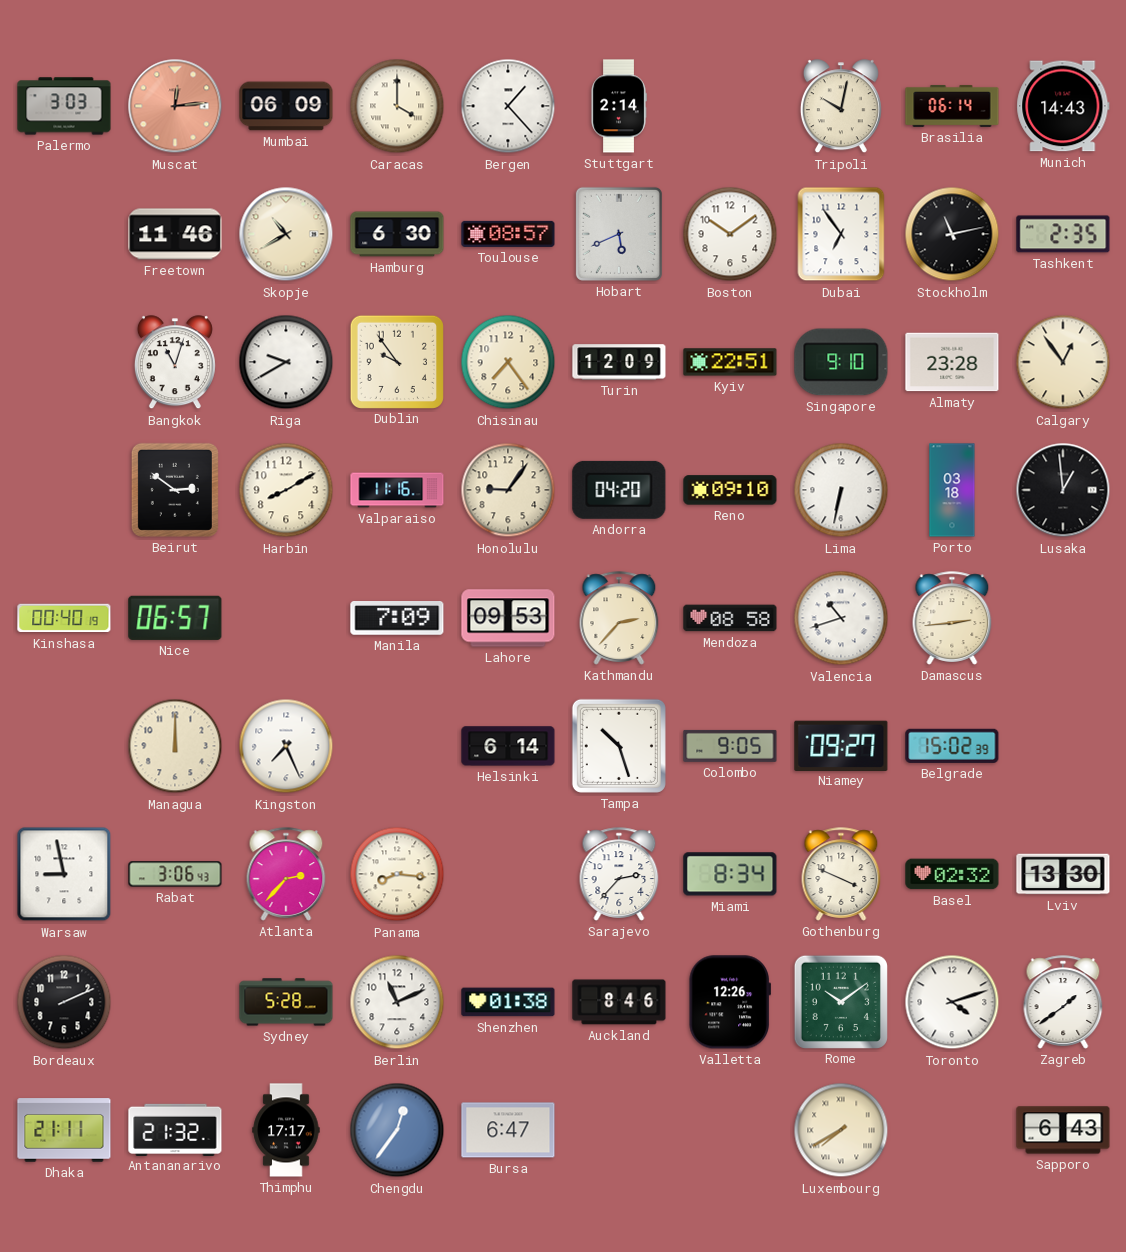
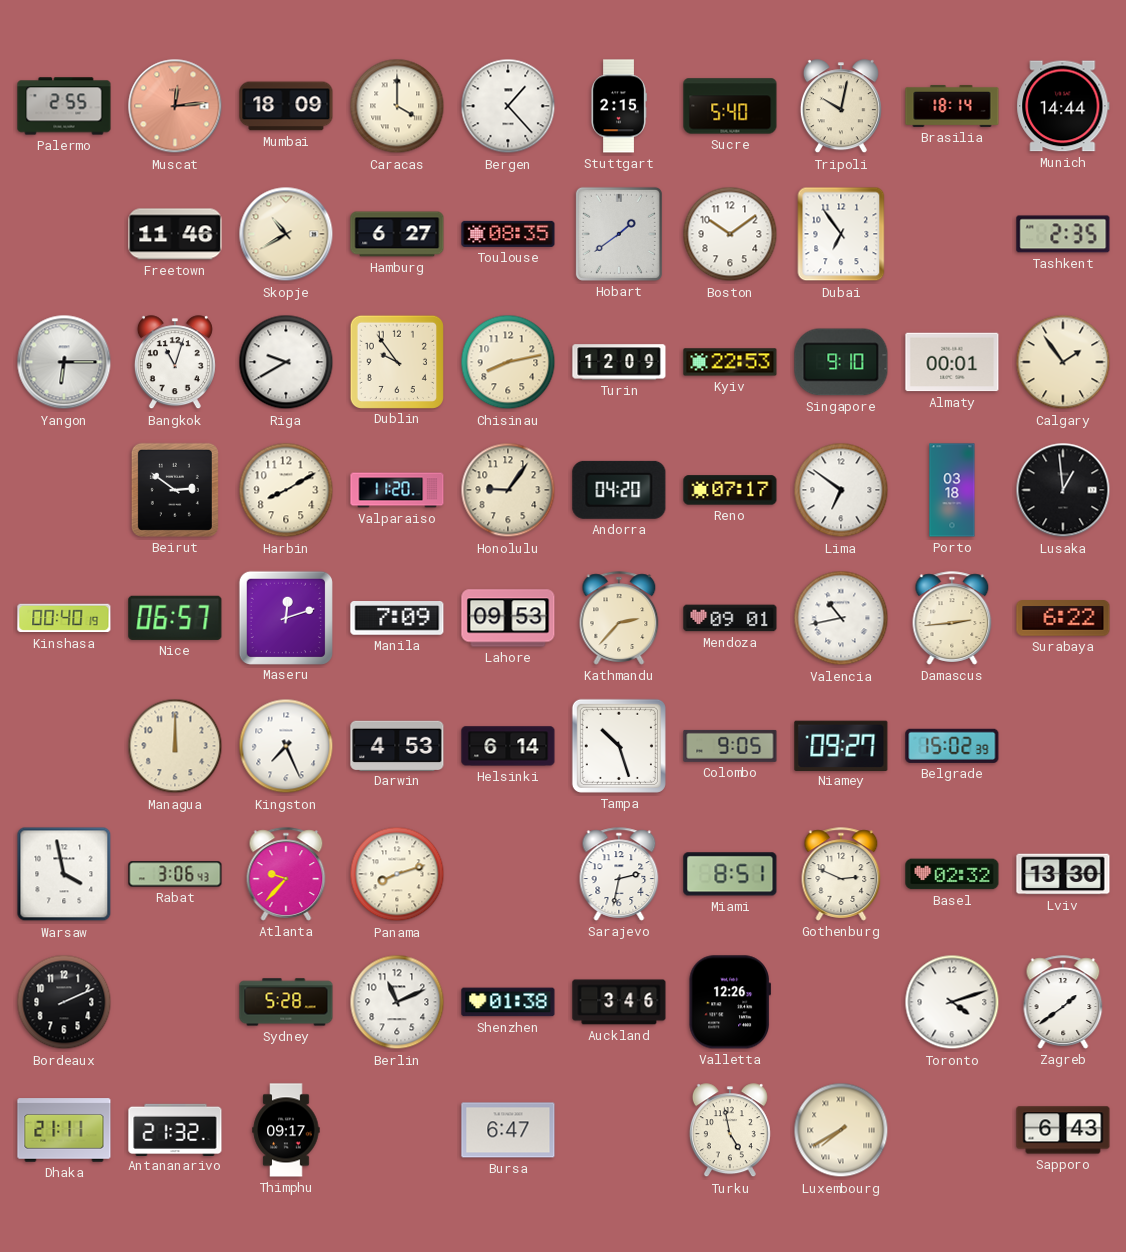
Palermo: 3:03 -> 2:55 (64, 106)
Mumbai: 06:09 -> 18:09 (286, 106)
Stuttgart: 2:14 -> 2:15 (619, 106)
Sucre: none -> 5:40 (730, 106)
Brasilia: 06:14 -> 18:14 (952, 106)
Munich: 14:43 -> 14:44 (1063, 106)
Hamburg: 6:30 -> 6:27 (397, 234)
Toulouse: 08:57 -> 08:35 (508, 234)
Hobart: 5:41 -> 1:39 (619, 234)
Stockholm: 11:13 -> none (952, 234)
Yangon: none -> 6:15 (64, 362)
Chisinau: 7:24 -> 8:13 (508, 362)
Kyiv: 22:51 -> 22:53 (730, 362)
Almaty: 23:28 -> 00:01 (952, 362)
Calgary: 12:54 -> 1:54 (1063, 362)
Valparaiso: 11:16 -> 11:20 (397, 490)
Reno: 09:10 -> 07:17 (730, 490)
Lima: 6:32 -> 6:51 (841, 490)
Maseru: none -> 12:12 (285, 617)
Mendoza: 08:58 -> 09:01 (730, 618)
Valencia: 10:42 -> 10:43 (841, 618)
Surabaya: none -> 6:22 (1063, 618)
Darwin: none -> 4:53 (397, 745)
Warsaw: 8:58 -> 3:58 (64, 874)
Atlanta: 2:37 -> 9:37 (286, 874)
Panama: 8:16 -> 8:12 (397, 874)
Sarajevo: 2:37 -> 2:32 (619, 874)
Miami: 8:34 -> 8:51 (730, 874)
Gothenburg: 3:49 -> 2:49 (841, 874)
Auckland: 8:46 -> 3:46 (619, 1002)
Rome: 10:09 -> none (840, 1001)
Thimphu: 17:17 -> 09:17 (286, 1130)
Chengdu: 12:36 -> none (397, 1130)
Turku: none -> 4:58 (730, 1131)
